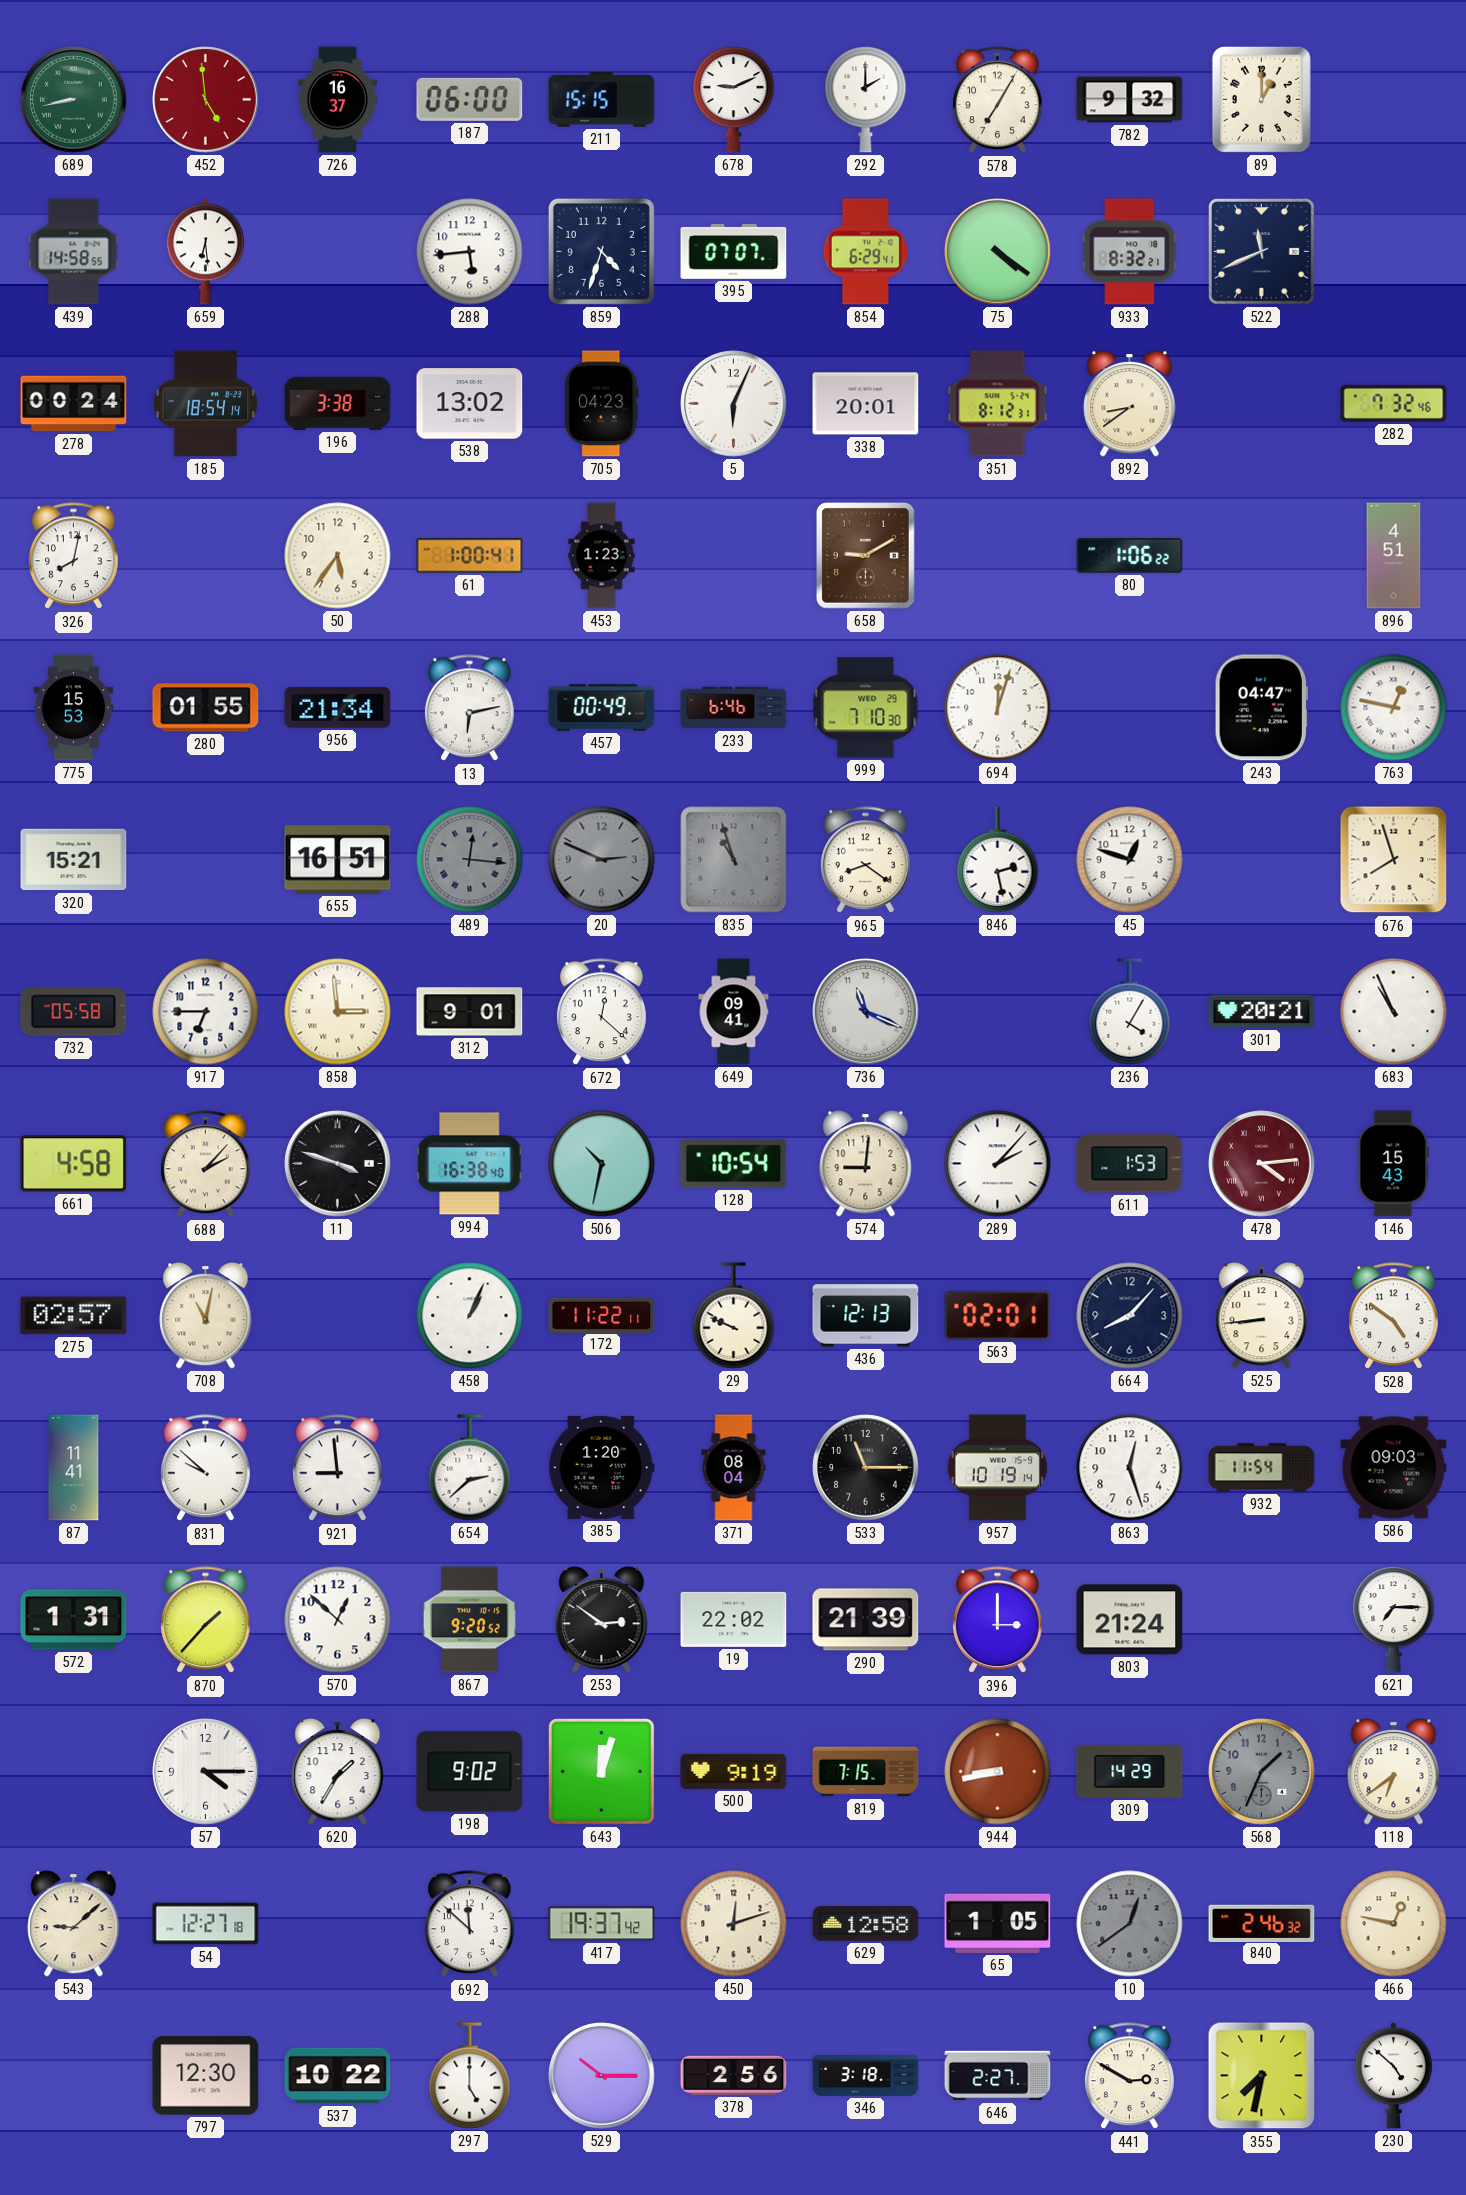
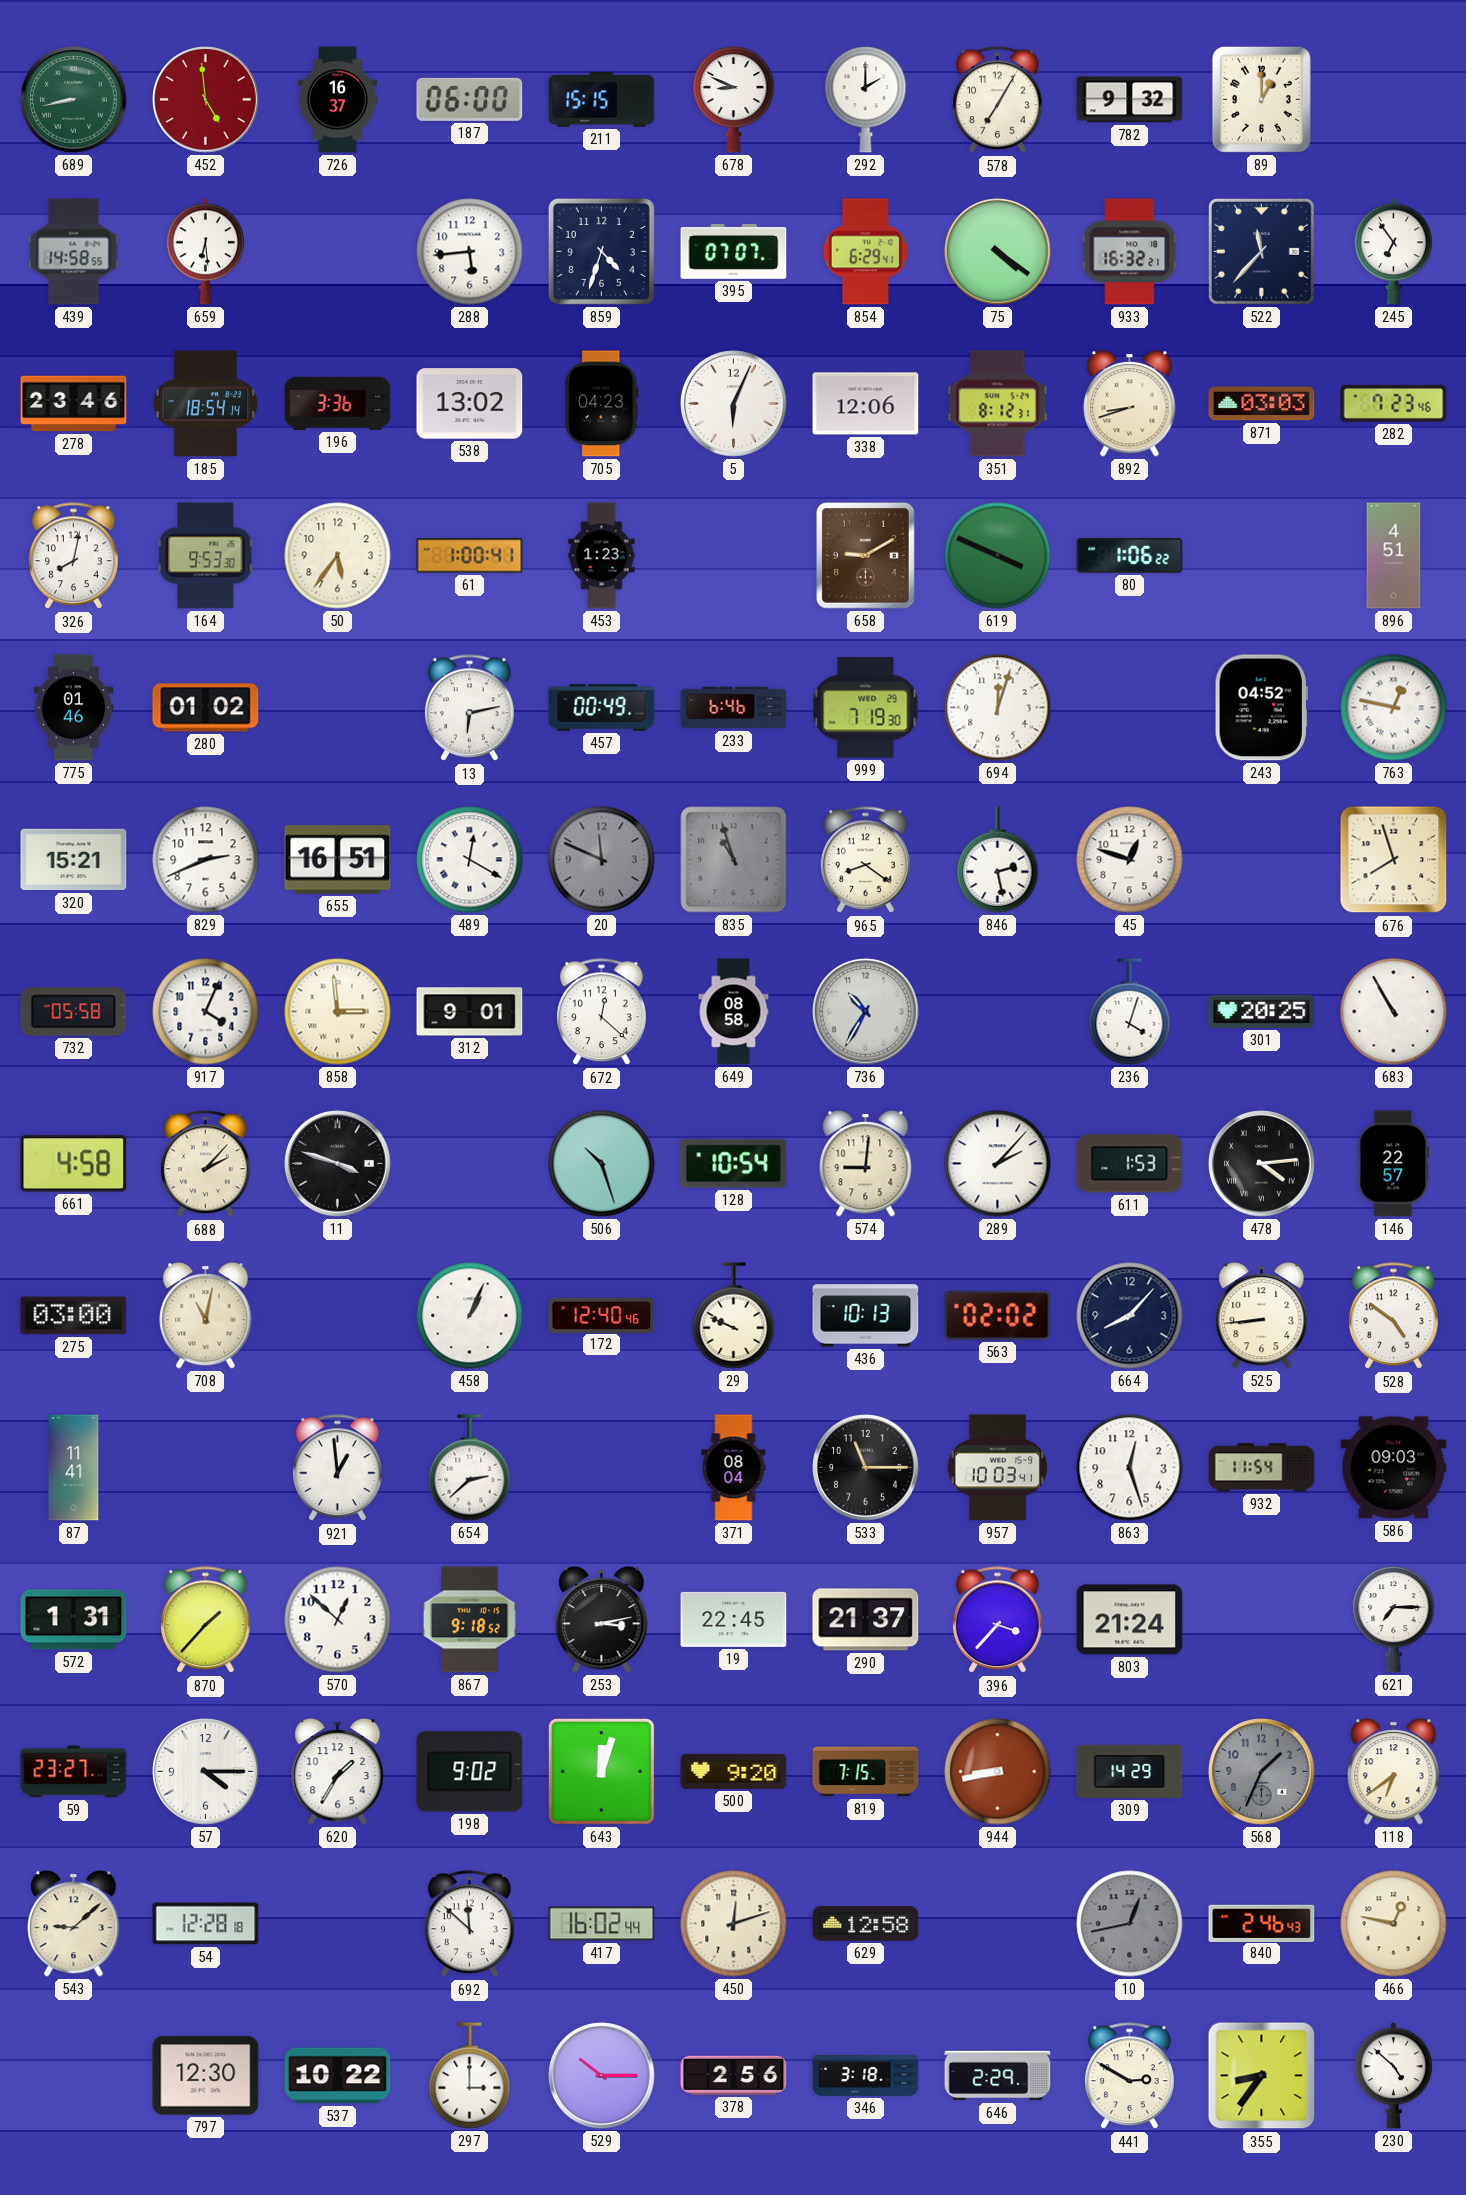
678: 9:11 -> 8:49 (734, 99)
933: 8:32 -> 16:32 (1130, 252)
522: 11:41 -> 11:37 (1261, 251)
245: none -> 6:54 (1393, 252)
278: 00:24 -> 23:46 (74, 404)
196: 3:38 -> 3:36 (338, 403)
338: 20:01 -> 12:06 (866, 404)
892: 8:39 -> 8:42 (1130, 404)
871: none -> 03:03 (1262, 404)
282: 7:32 -> 7:23 (1394, 403)
164: none -> 9:53 (206, 556)
619: none -> 3:49 (998, 556)
775: 15:53 -> 01:46 (74, 708)
280: 01:55 -> 01:02 (206, 708)
956: 21:34 -> none (338, 708)
999: 7:10 -> 7:19 (866, 708)
243: 04:47 -> 04:52 (1261, 708)
829: none -> 2:41 (206, 860)
489: 12:16 -> 12:20 (470, 860)
489 dial: grey -> white (470, 860)
20: 2:49 -> 11:49 (602, 860)
917: 6:45 -> 4:04 (206, 1012)
649: 09:41 -> 08:58 (734, 1012)
736: 11:19 -> 10:35 (866, 1012)
236: 4:05 -> 4:03 (1130, 1012)
301: 20:21 -> 20:25 (1262, 1011)
683: 10:56 -> 10:55 (1394, 1012)
994: 16:38 -> none (470, 1164)
506: 10:32 -> 10:27 (602, 1164)
478 dial: burgundy -> black (1262, 1164)
146: 15:43 -> 22:57 (1394, 1164)
275: 02:57 -> 03:00 (74, 1316)
172: 11:22 -> 12:40 (602, 1315)
436: 12:13 -> 10:13 (866, 1316)
563: 02:01 -> 02:02 (998, 1315)
831: 9:52 -> none (206, 1468)
921: 8:59 -> 12:59 (338, 1468)
385: 1:20 -> none (602, 1467)
957: 10:19 -> 10:03 (997, 1468)
867: 9:20 -> 9:18 (469, 1620)
253: 2:51 -> 3:13 (602, 1620)
19: 22:02 -> 22:45 (734, 1619)
290: 21:39 -> 21:37 (866, 1620)
396: 3:00 -> 3:37 (998, 1620)
59: none -> 23:27 (74, 1772)
500: 9:19 -> 9:20 (734, 1771)
54: 12:27 -> 12:28 (206, 1924)
417: 19:37 -> 16:02 (602, 1924)
65: 1:05 -> none (998, 1923)
10: 12:39 -> 12:43 (1130, 1924)
840: 2:46:32 -> 2:46:43 (1262, 1923)
297: 5:00 -> 3:00 (470, 2076)
646: 2:27 -> 2:29 (998, 2076)
355: 7:32 -> 8:36 (1262, 2076)
